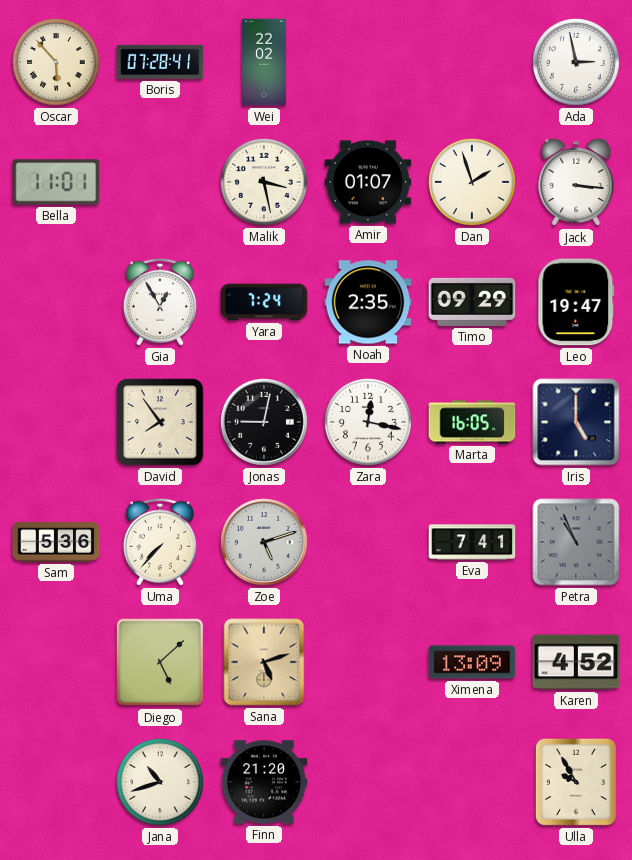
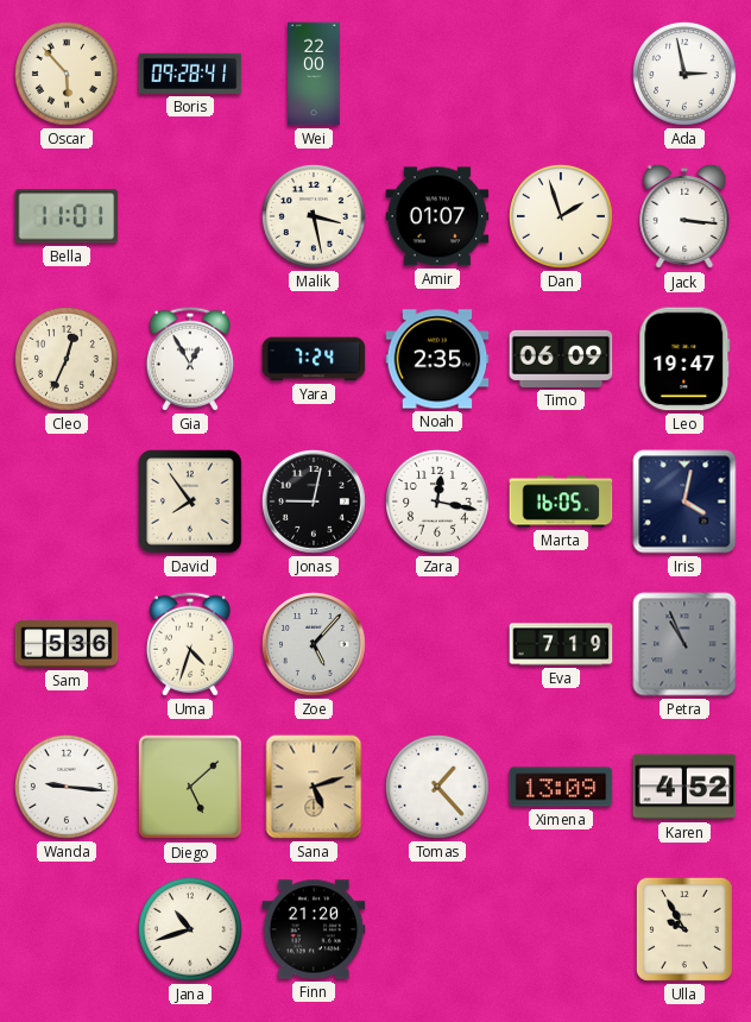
Boris: 07:28 -> 09:28 (190, 74)
Wei: 22:02 -> 22:00 (314, 74)
Cleo: none -> 12:34 (67, 359)
Timo: 09:29 -> 06:09 (561, 359)
Iris: 5:00 -> 4:02 (684, 501)
Uma: 7:37 -> 4:33 (190, 644)
Zoe: 5:12 -> 5:07 (315, 645)
Eva: 7:41 -> 7:19 (561, 644)
Wanda: none -> 9:16 (67, 787)
Tomas: none -> 1:23 (437, 787)
